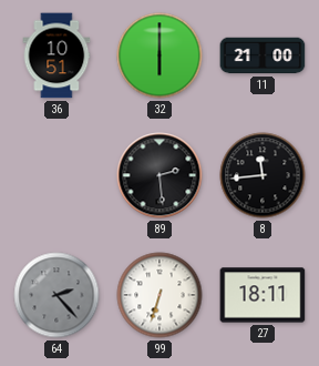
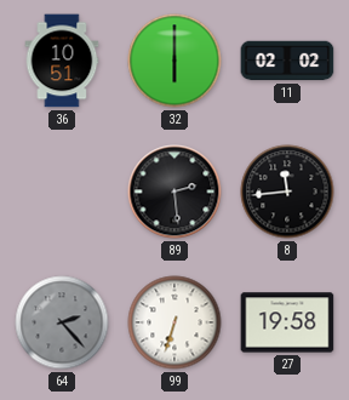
11: 21:00 -> 02:02 (287, 61)
27: 18:11 -> 19:58 (287, 322)
